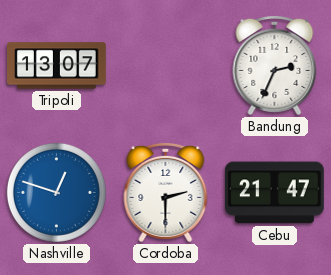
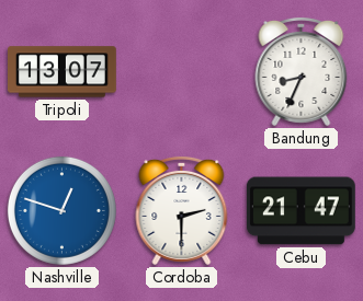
Bandung: 2:34 -> 8:34 (302, 71)
